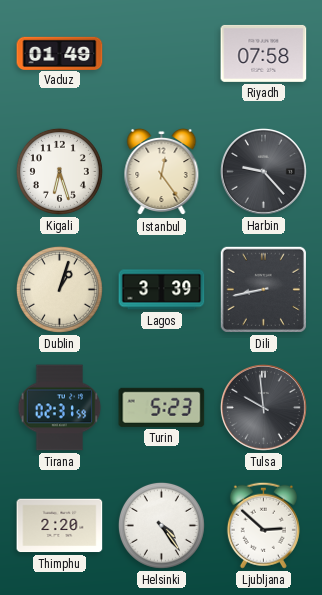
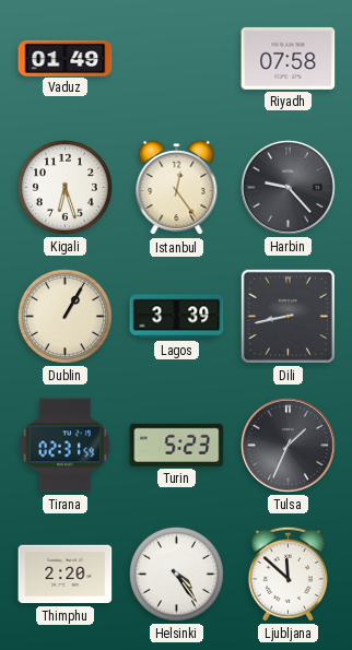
Dublin: 1:03 -> 1:05 (64, 316)
Tulsa: 9:59 -> 1:34 (288, 445)
Ljubljana: 2:52 -> 11:52 (288, 574)
